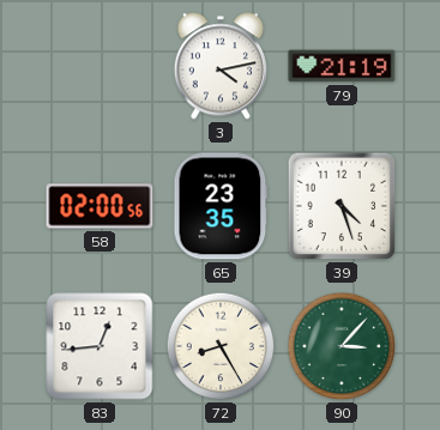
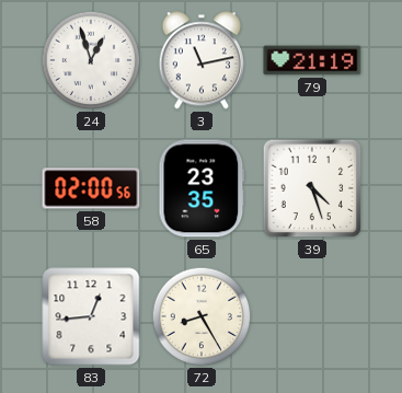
24: none -> 12:57 (91, 60)
3: 4:13 -> 11:13 (200, 60)
90: 3:07 -> none (342, 346)
